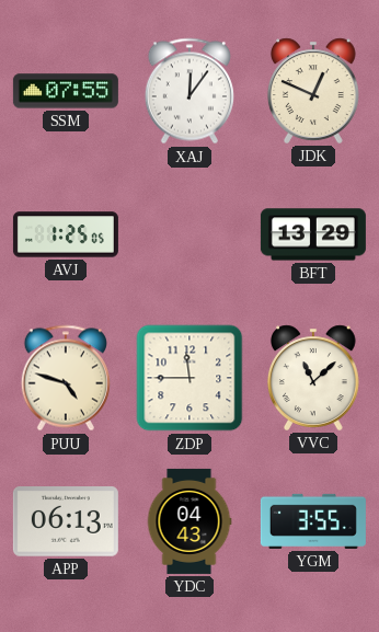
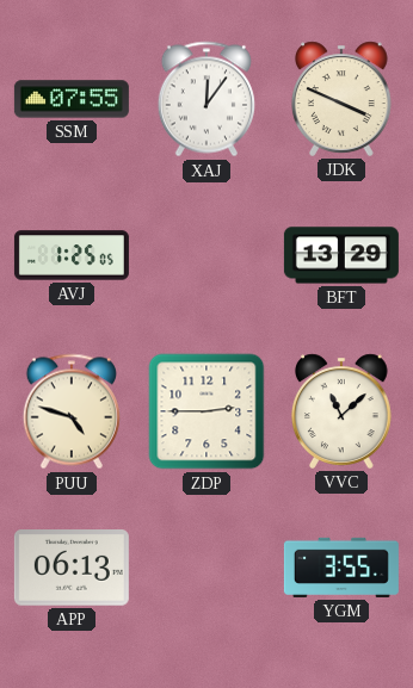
JDK: 12:49 -> 3:49 (343, 99)
ZDP: 11:45 -> 2:45 (207, 411)
YDC: 04:43 -> none (190, 521)
